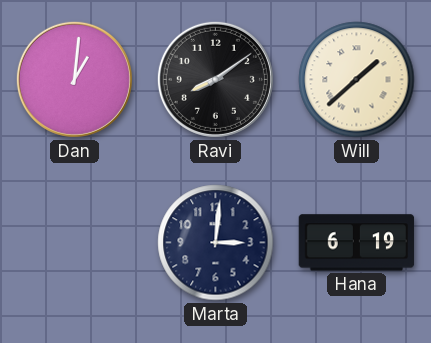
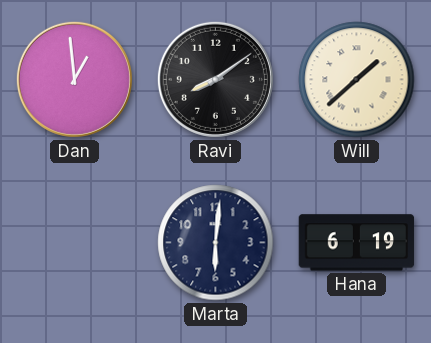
Dan: 1:01 -> 12:59 (74, 79)
Marta: 3:01 -> 6:01 (216, 243)
